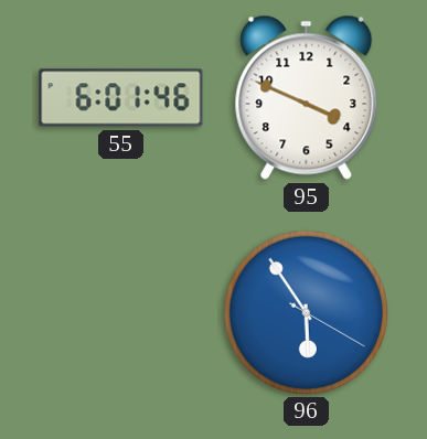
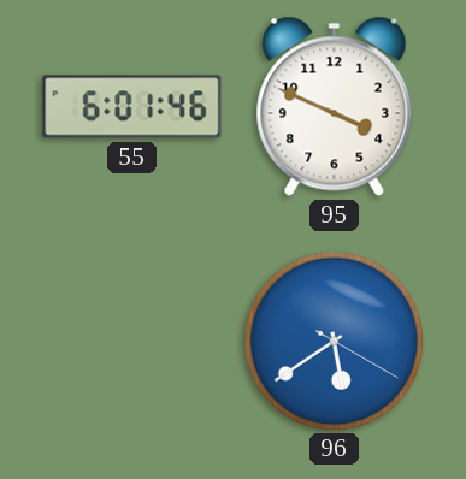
96: 5:54 -> 5:39 (334, 341)
